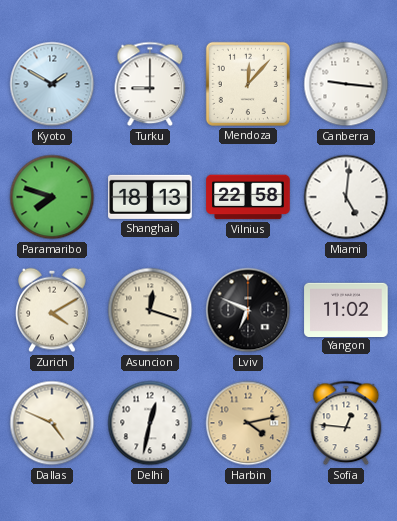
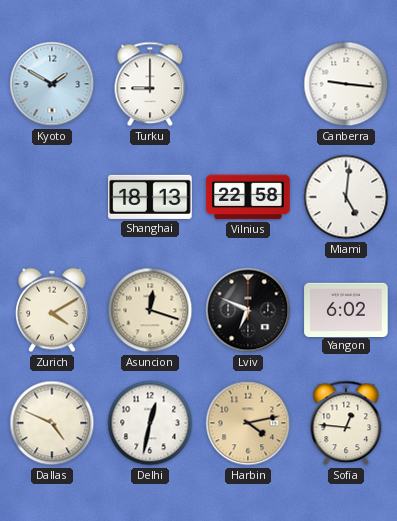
Mendoza: 12:07 -> none (248, 84)
Paramaribo: 7:48 -> none (52, 197)
Yangon: 11:02 -> 6:02 (346, 309)
